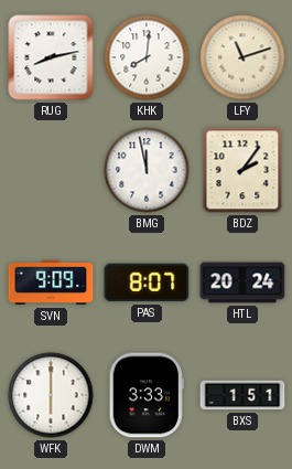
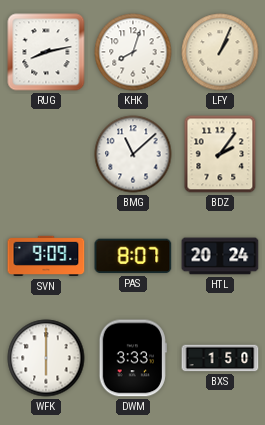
KHK: 8:01 -> 8:03 (133, 52)
LFY: 11:12 -> 1:04 (220, 52)
BMG: 11:58 -> 11:08 (133, 154)
BXS: 1:51 -> 1:50 (220, 358)
